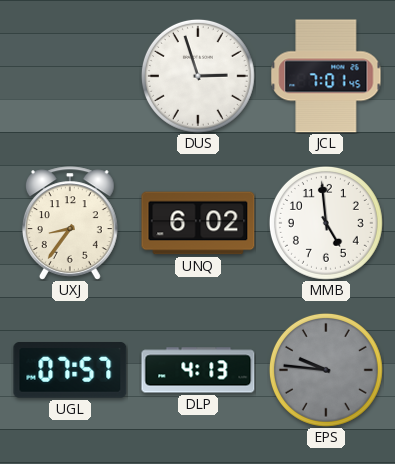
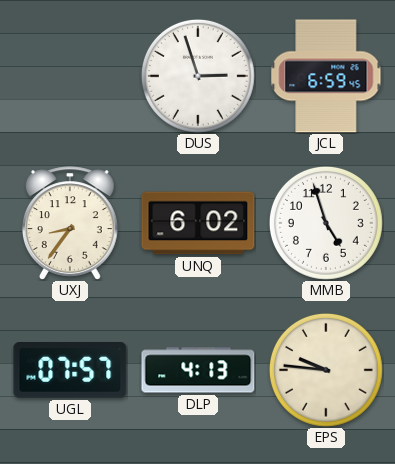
JCL: 7:01 -> 6:59 (326, 76)
MMB: 4:59 -> 4:57 (326, 223)
EPS dial: grey -> cream (326, 370)
